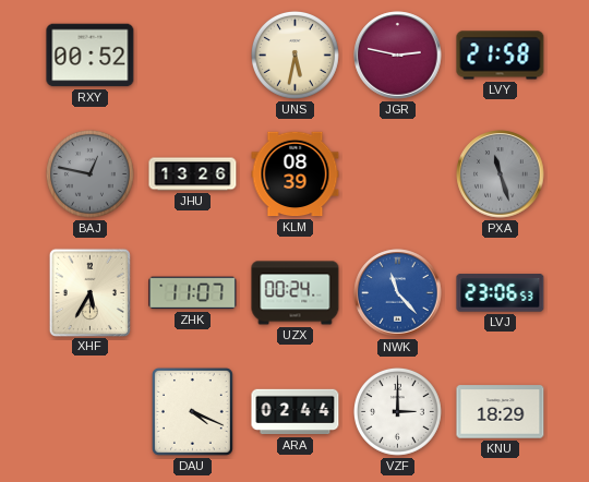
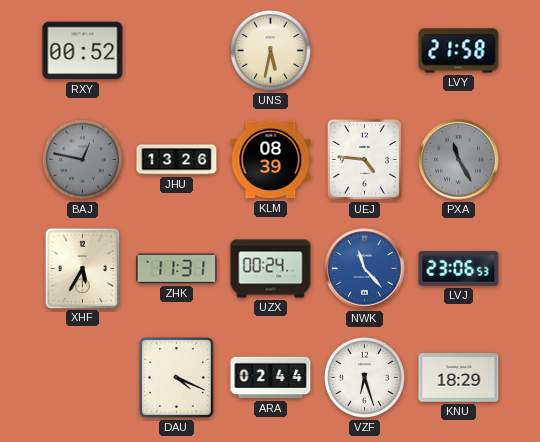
JGR: 2:47 -> none (398, 56)
UEJ: none -> 4:46 (364, 159)
PXA: 11:27 -> 11:25 (459, 160)
ZHK: 11:07 -> 11:31 (177, 269)
VZF: 3:00 -> 6:27 (364, 377)
